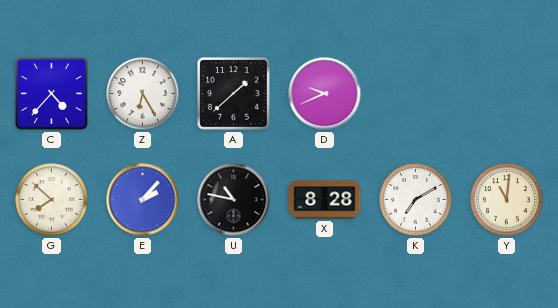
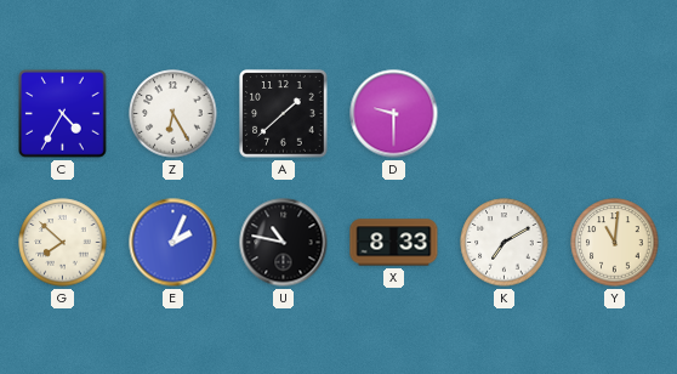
C: 4:37 -> 4:35 (63, 114)
D: 9:41 -> 9:30 (394, 114)
E: 2:07 -> 2:04 (173, 243)
X: 8:28 -> 8:33 (394, 243)
